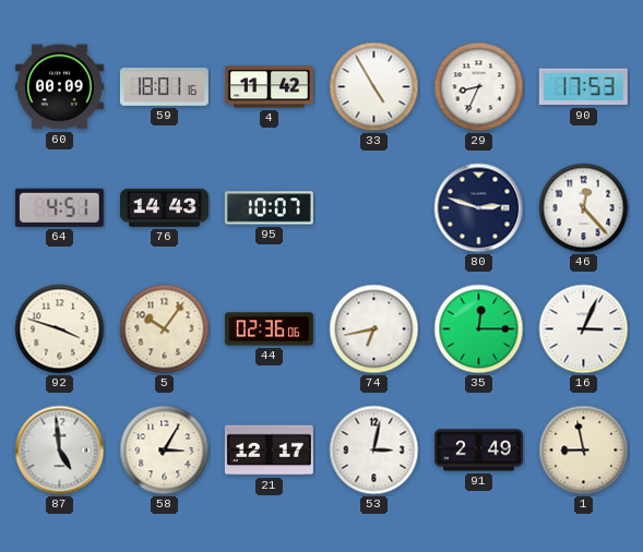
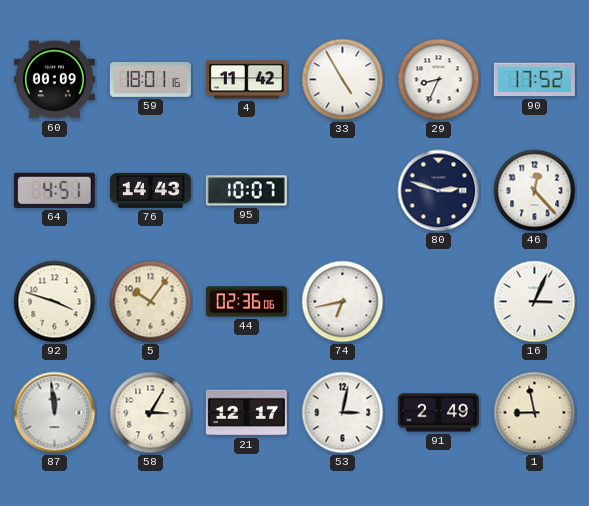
90: 17:53 -> 17:52 (534, 80)
35: 12:15 -> none (479, 329)
87: 4:59 -> 11:59 (55, 413)
